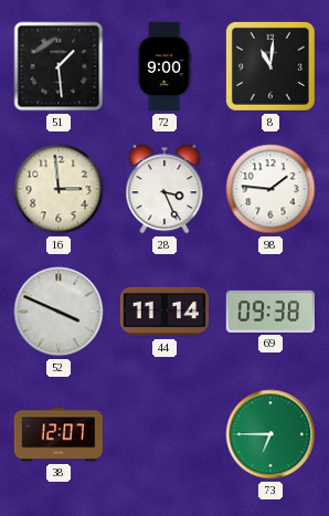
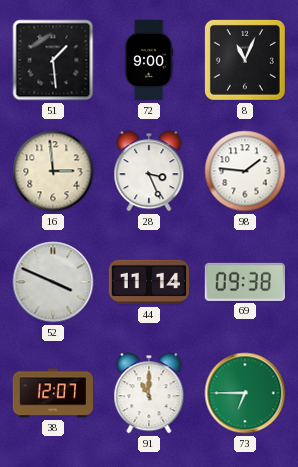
8: 11:01 -> 11:04 (245, 60)
91: none -> 11:00 (149, 393)
